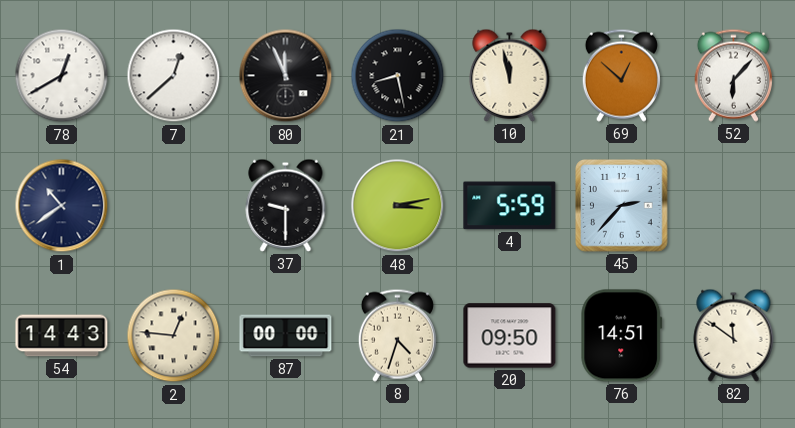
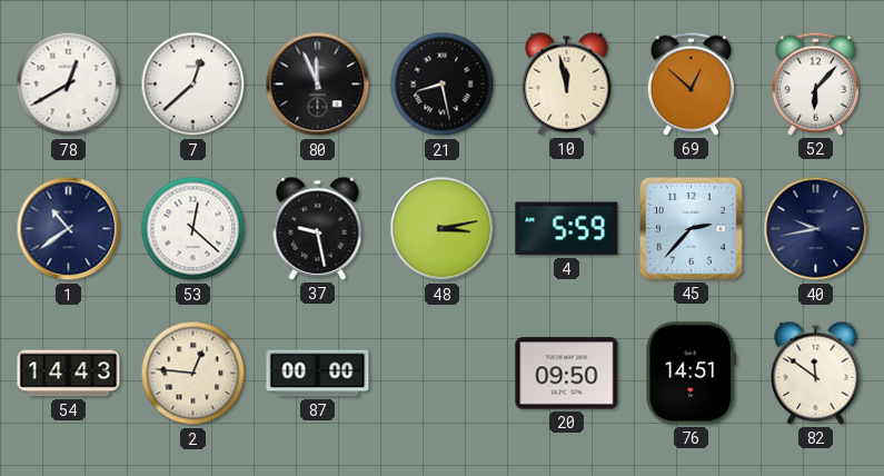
53: none -> 12:22 (193, 229)
37: 9:30 -> 9:28 (318, 228)
40: none -> 9:43 (816, 229)
8: 4:33 -> none (397, 335)
